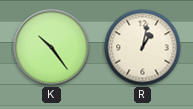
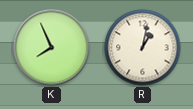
K: 10:24 -> 7:56 (52, 48)
